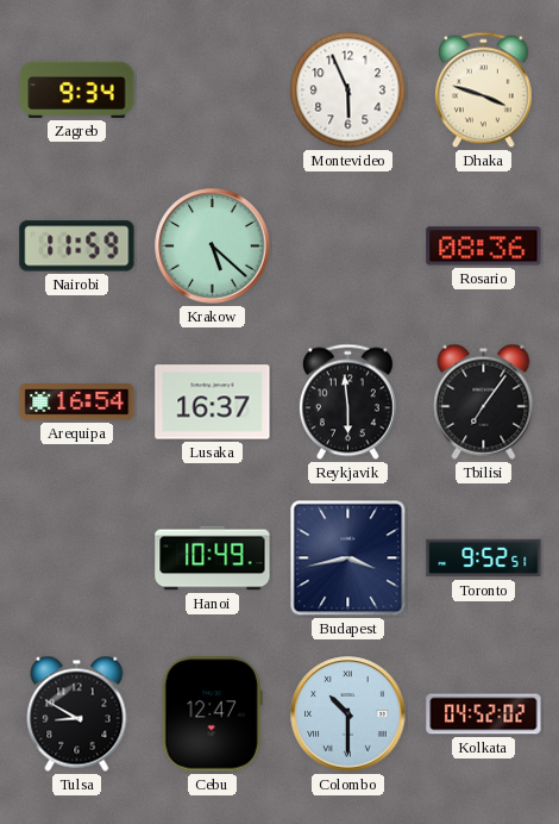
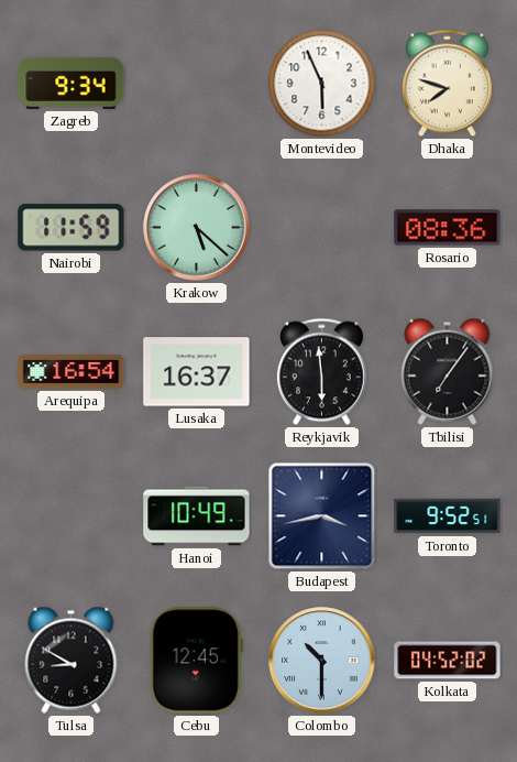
Dhaka: 3:48 -> 7:48 (447, 84)
Cebu: 12:47 -> 12:45 (196, 661)
